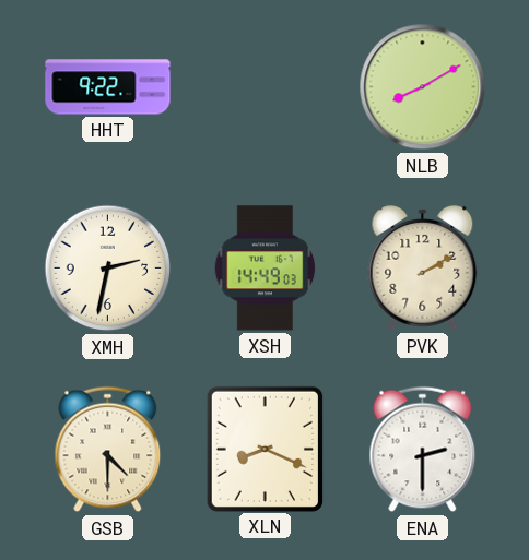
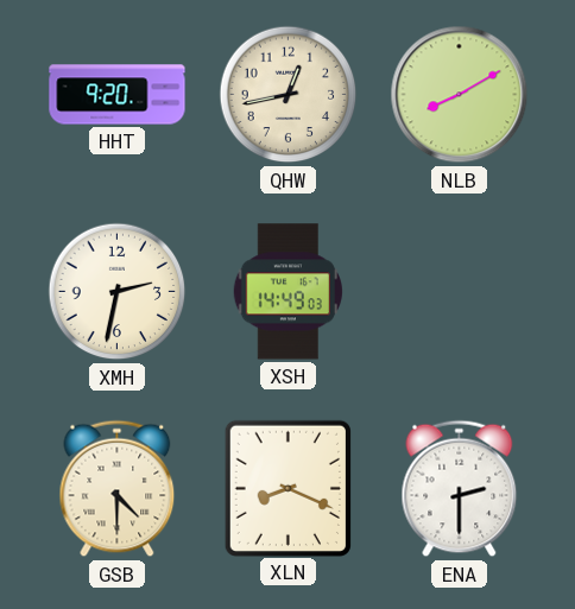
HHT: 9:22 -> 9:20 (118, 95)
QHW: none -> 12:43 (289, 95)
PVK: 2:10 -> none (423, 267)
